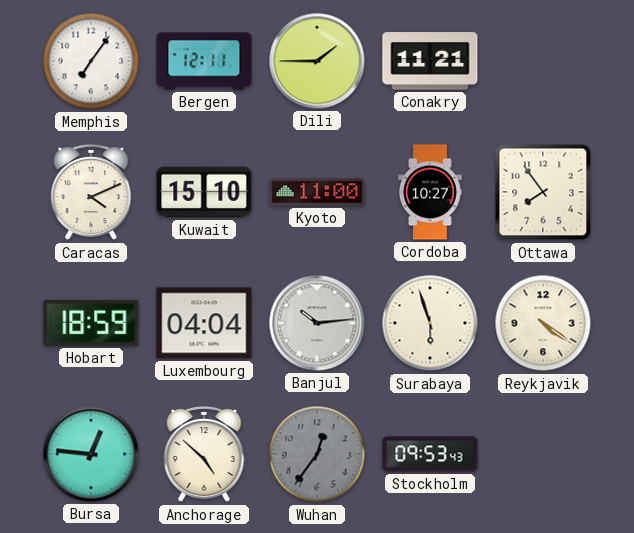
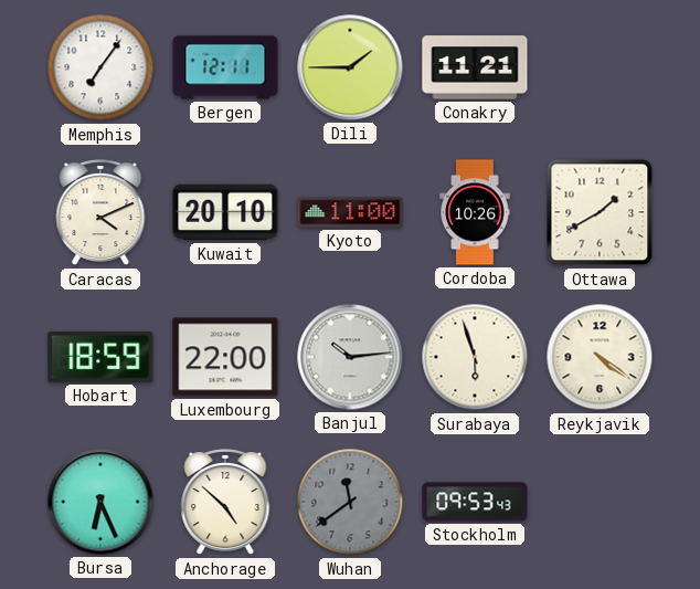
Kuwait: 15:10 -> 20:10 (225, 212)
Cordoba: 10:27 -> 10:26 (475, 212)
Ottawa: 7:54 -> 1:40 (600, 212)
Luxembourg: 04:04 -> 22:00 (225, 357)
Bursa: 12:46 -> 6:26 (100, 502)
Wuhan: 12:36 -> 11:39 (350, 502)
